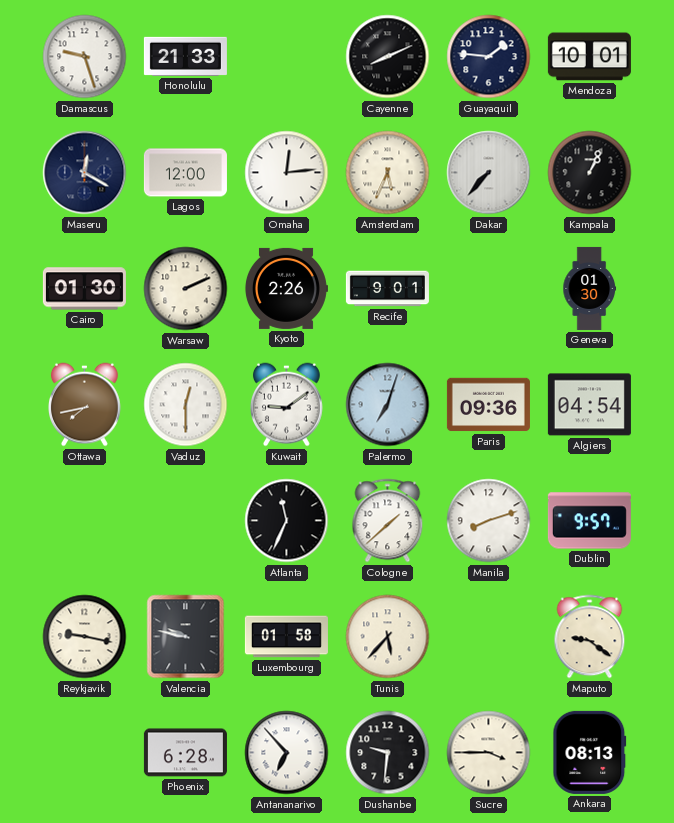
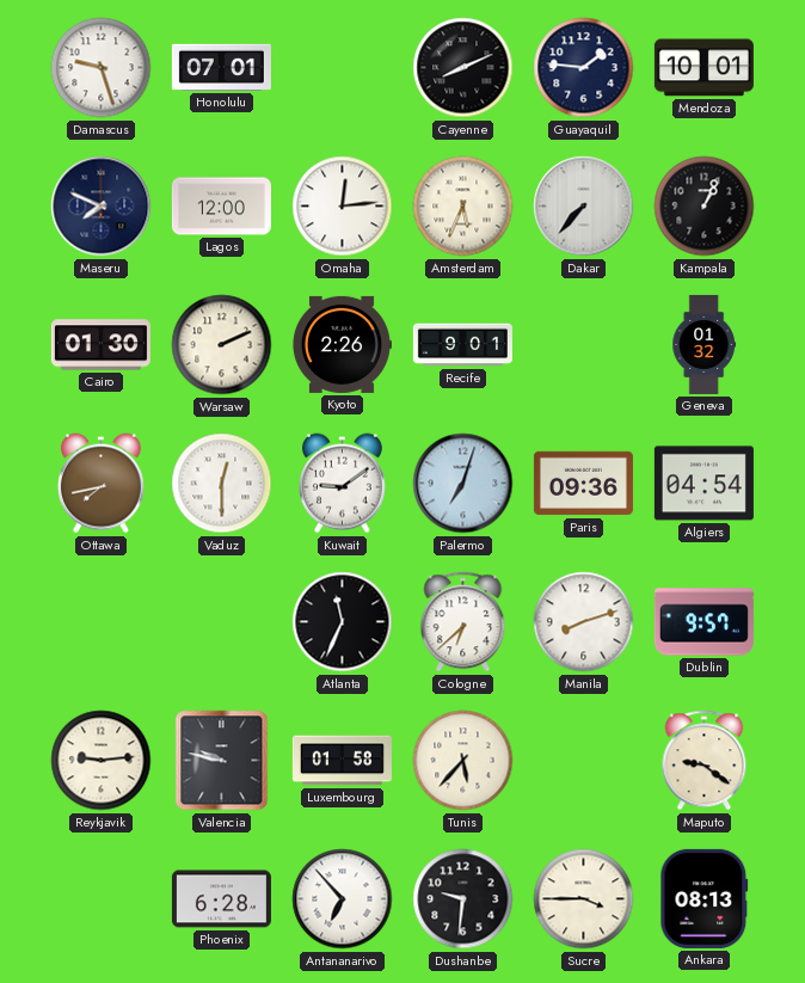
Honolulu: 21:33 -> 07:01 (221, 67)
Maseru: 12:20 -> 7:49 (102, 207)
Geneva: 01:30 -> 01:32 (703, 344)
Cologne: 1:38 -> 6:38 (463, 622)
Reykjavik: 9:17 -> 9:14 (102, 761)
